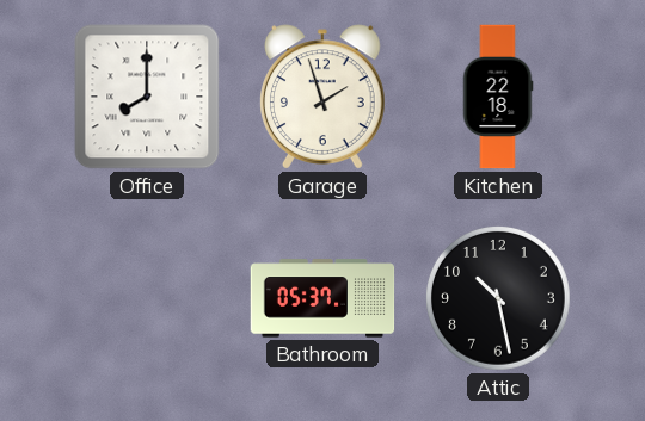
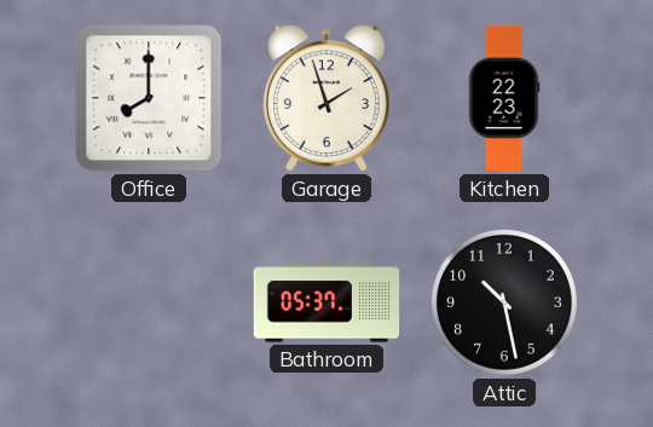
Kitchen: 22:18 -> 22:23 (504, 98)
